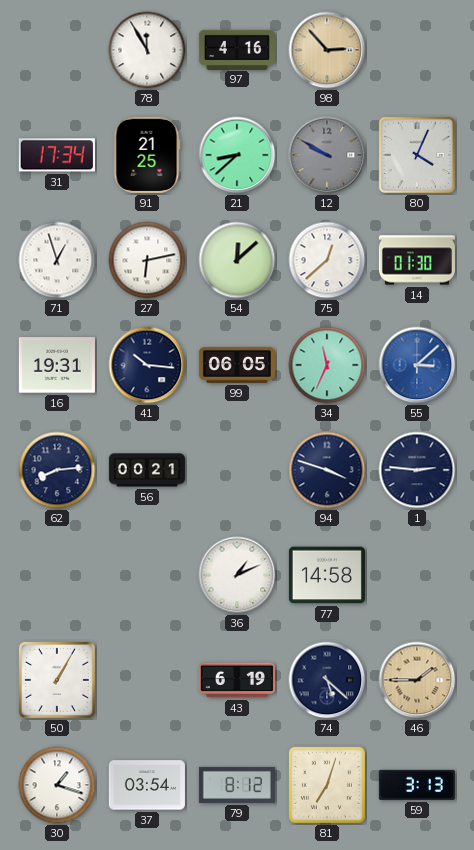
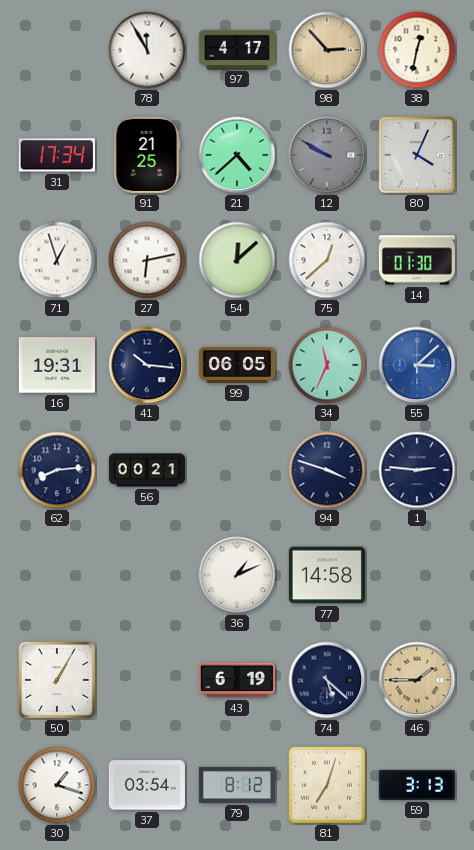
97: 4:16 -> 4:17 (237, 49)
38: none -> 12:32 (417, 50)
21: 8:38 -> 4:38 (237, 155)
